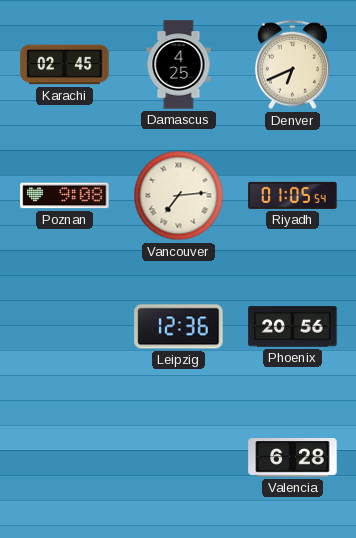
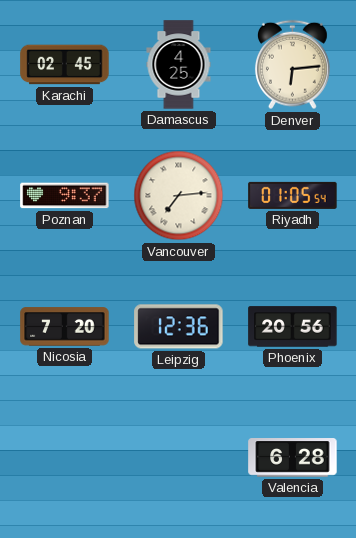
Denver: 6:41 -> 6:14 (292, 65)
Poznan: 9:08 -> 9:37 (65, 196)
Nicosia: none -> 7:20 (65, 327)
